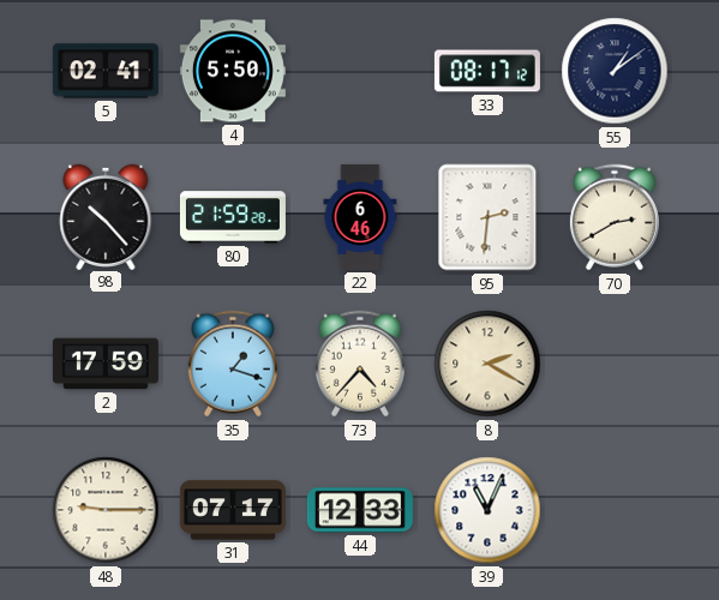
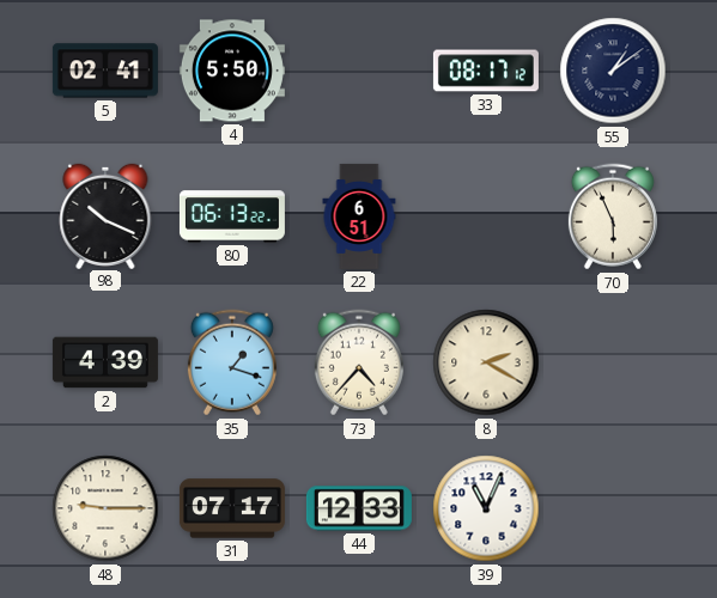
98: 10:23 -> 10:19 (105, 215)
80: 21:59 -> 06:13 (232, 216)
22: 6:46 -> 6:51 (359, 216)
95: 2:31 -> none (487, 217)
70: 2:40 -> 5:56 (613, 216)
2: 17:59 -> 4:39 (105, 362)
